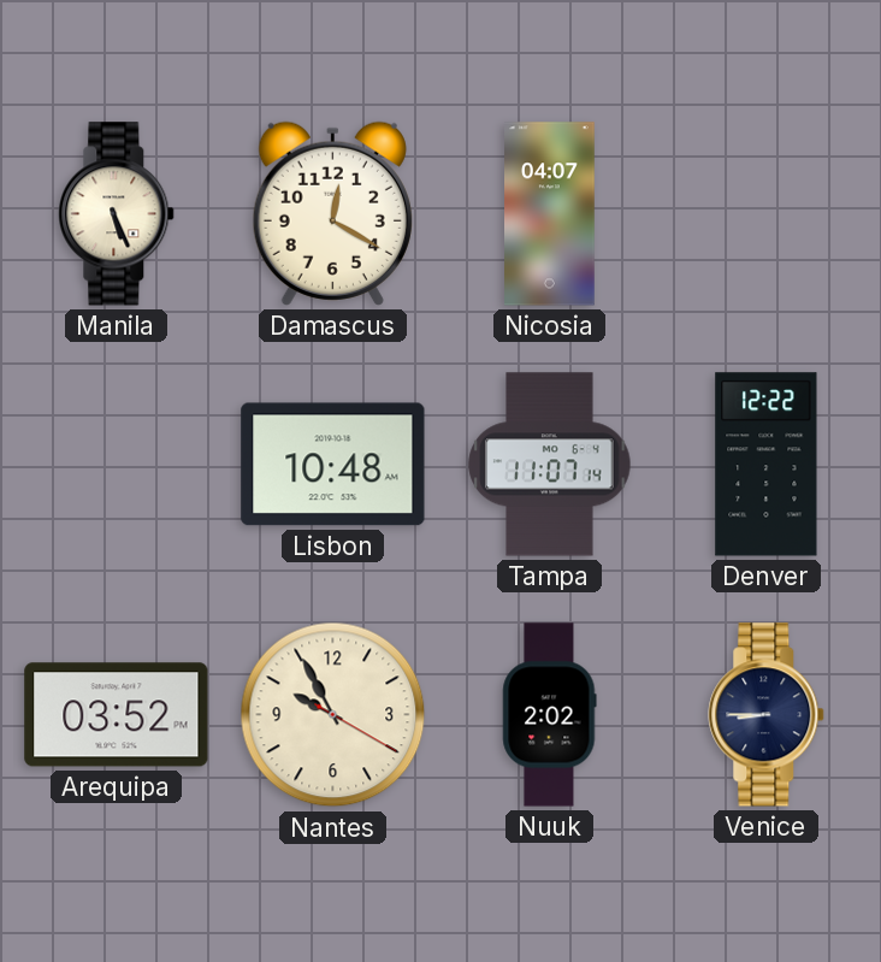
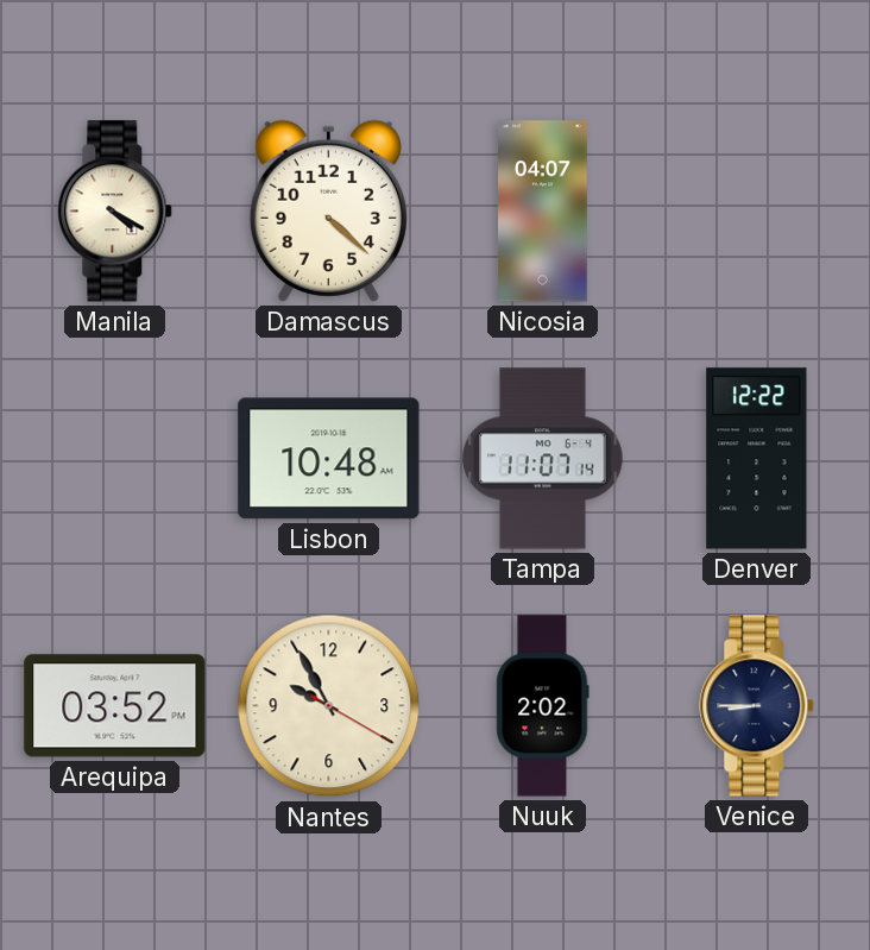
Manila: 5:26 -> 4:20 (115, 212)
Damascus: 12:20 -> 4:22 (328, 210)
